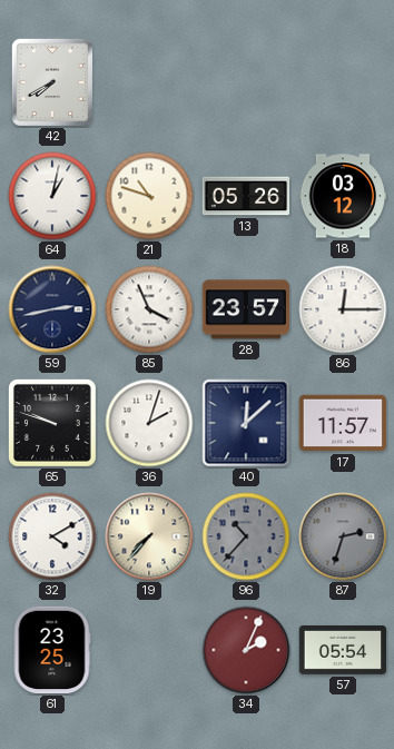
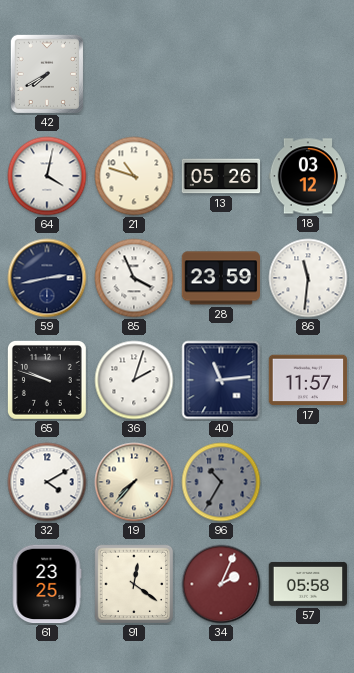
64: 1:02 -> 4:02 (47, 176)
28: 23:57 -> 23:59 (221, 278)
86: 12:15 -> 11:31 (308, 278)
40: 12:08 -> 11:14 (221, 380)
96: 10:37 -> 10:35 (221, 482)
87: 2:33 -> none (343, 536)
91: none -> 12:21 (134, 584)
57: 05:54 -> 05:58 (308, 584)
